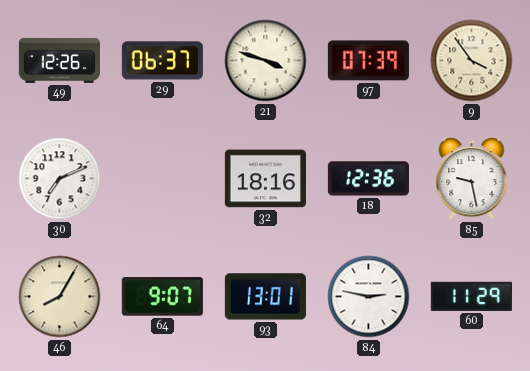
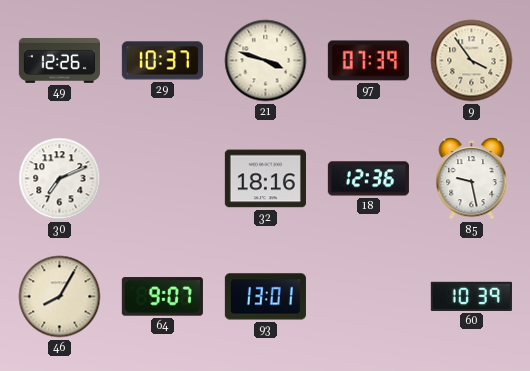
29: 06:37 -> 10:37 (162, 61)
84: 2:47 -> none (369, 297)
60: 11:29 -> 10:39 (471, 296)
